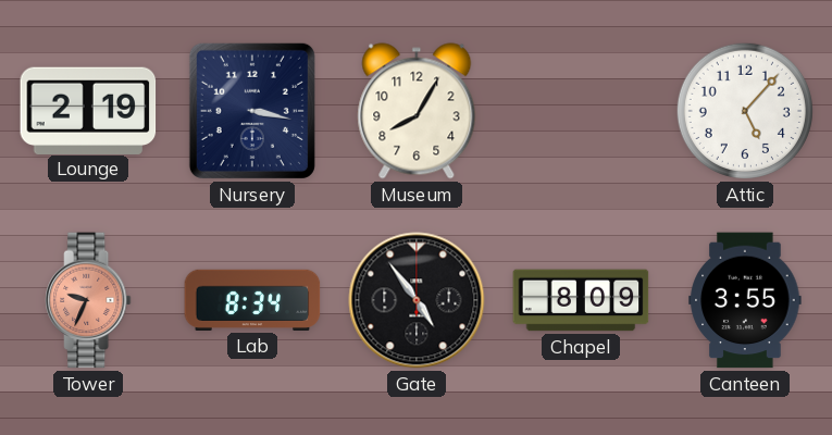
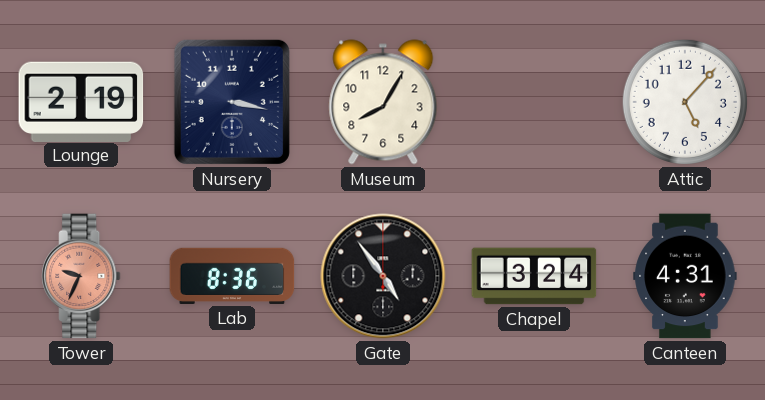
Lab: 8:34 -> 8:36 (232, 276)
Chapel: 8:09 -> 3:24 (534, 276)
Canteen: 3:55 -> 4:31 (685, 276)
